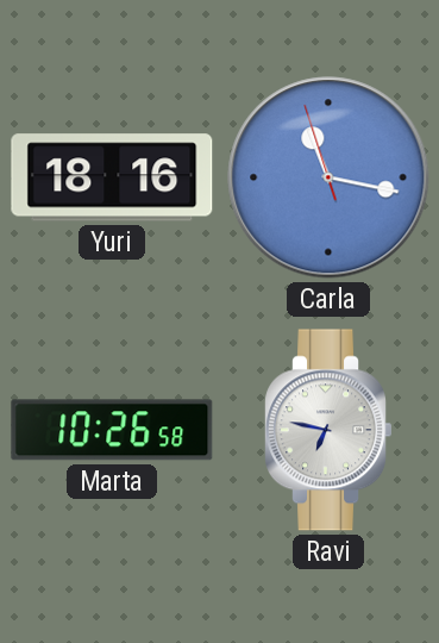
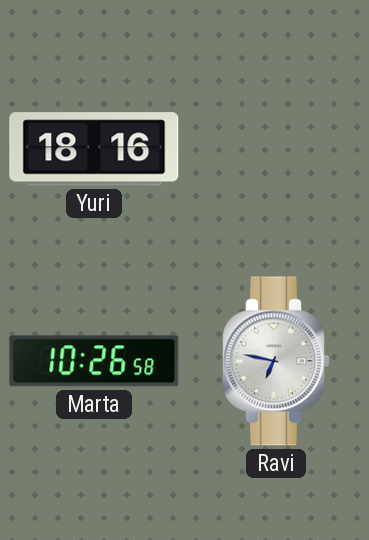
Carla: 11:16 -> none (328, 177)
